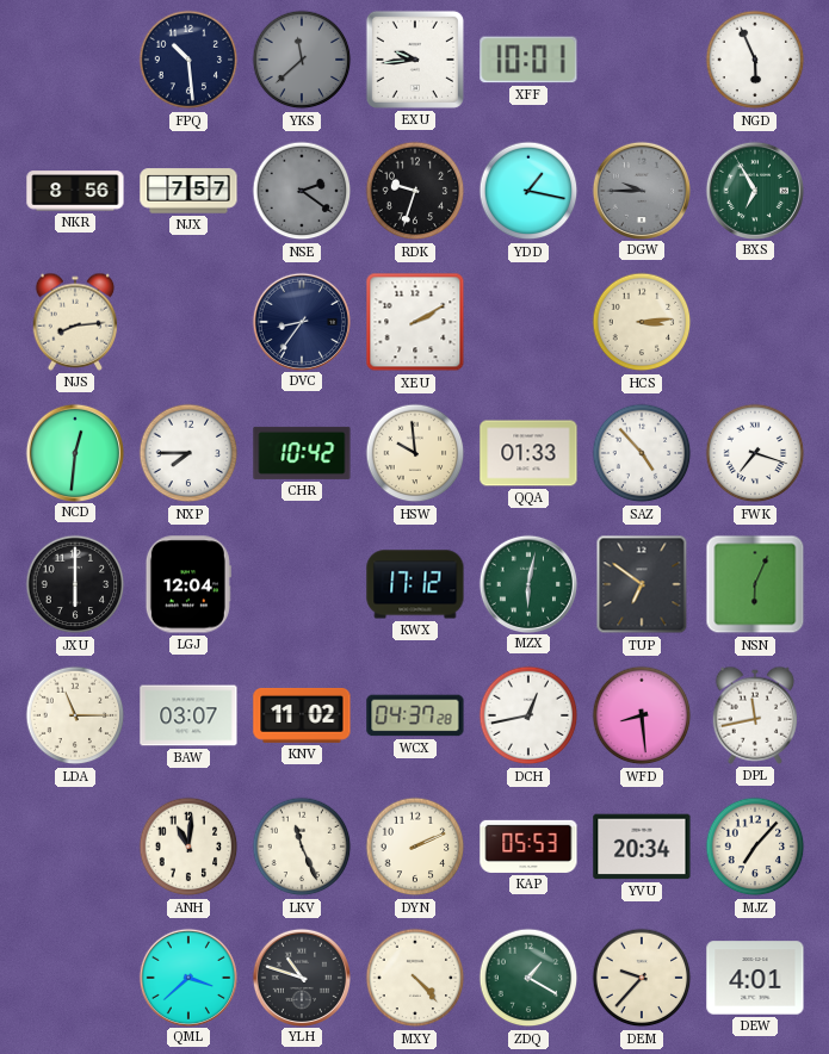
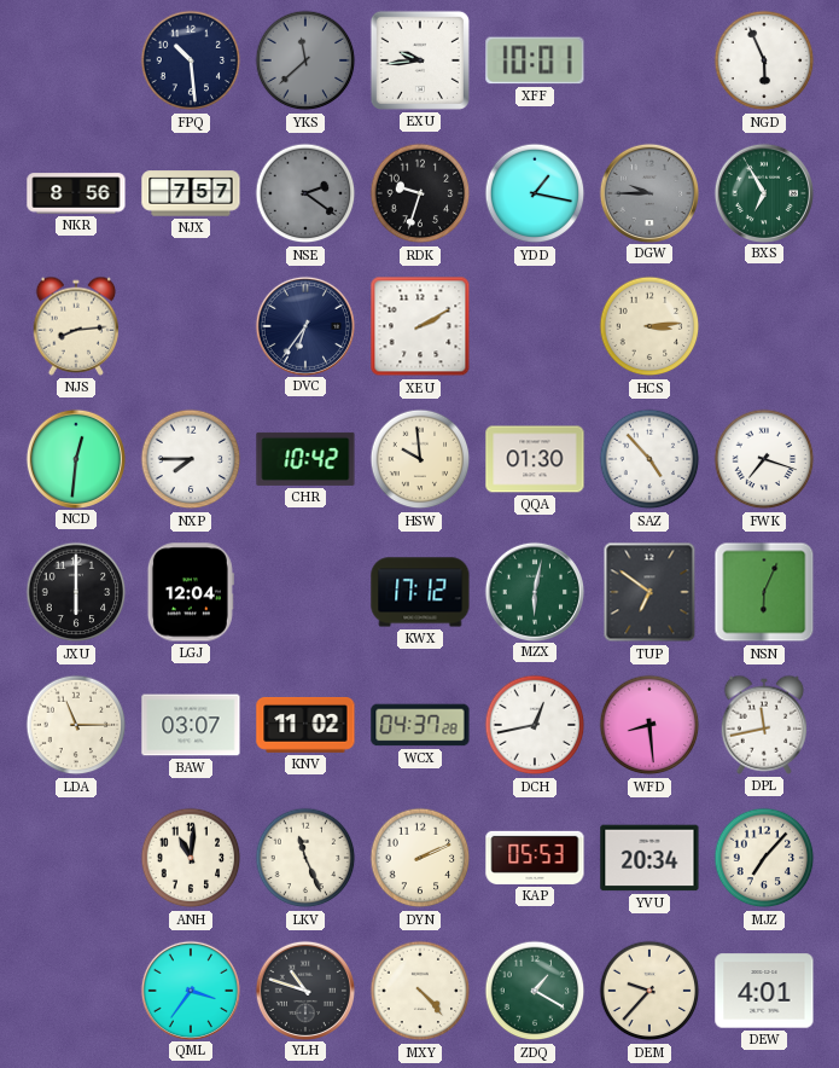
DVC: 8:36 -> 6:36 (304, 325)
QQA: 01:33 -> 01:30 (535, 459)
QML: 3:38 -> 3:36 (190, 989)
